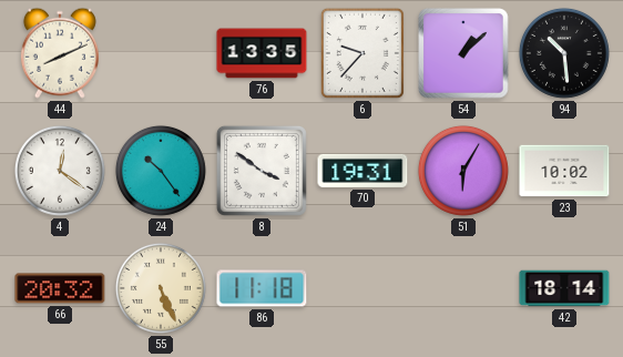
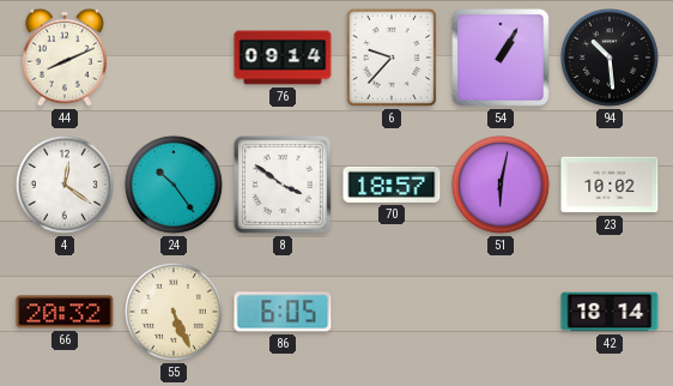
76: 13:35 -> 09:14 (283, 58)
54: 1:08 -> 1:05 (501, 58)
70: 19:31 -> 18:57 (392, 185)
51: 6:05 -> 6:02 (501, 185)
86: 11:18 -> 6:05 (283, 312)
